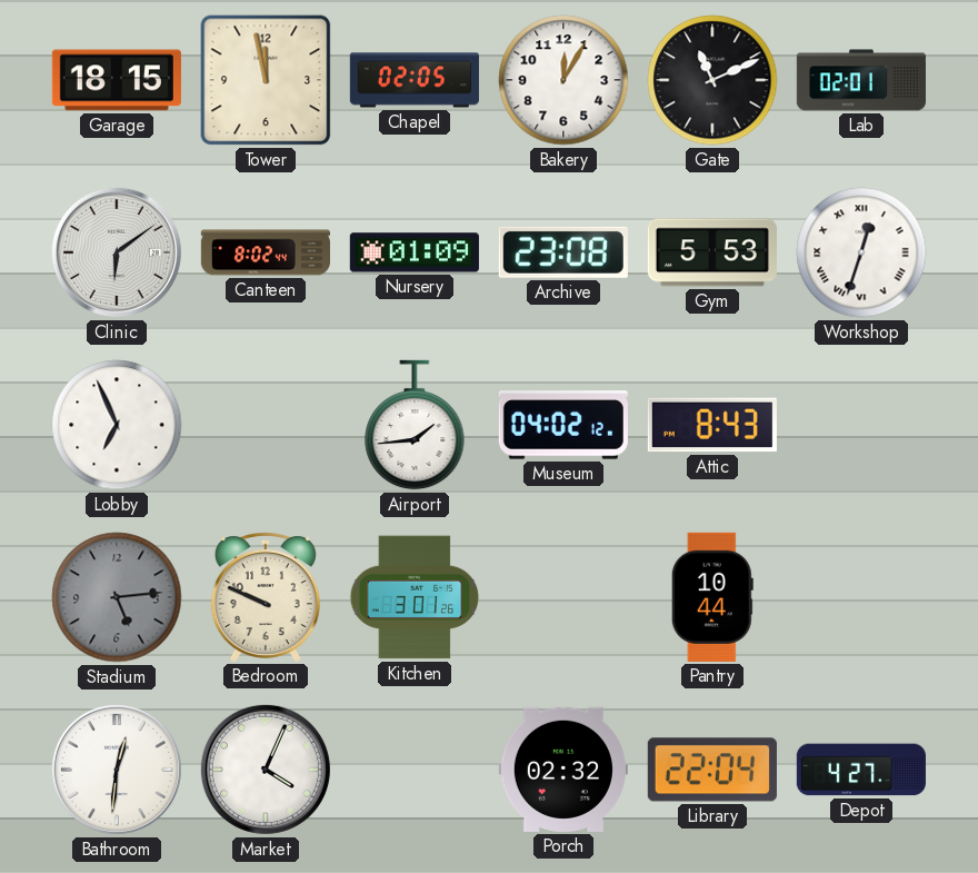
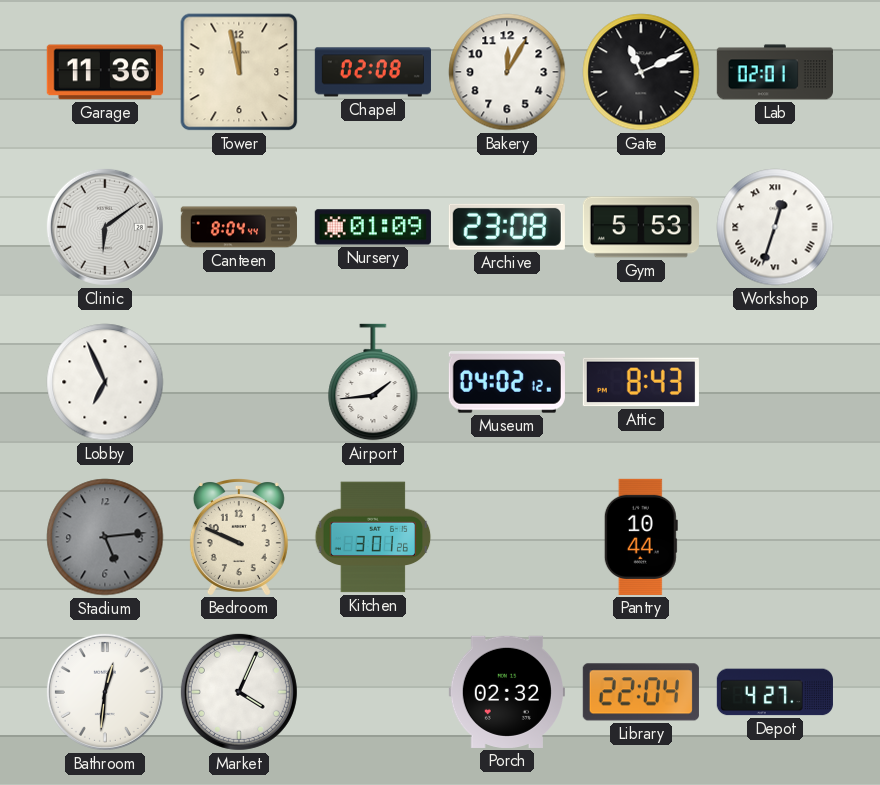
Garage: 18:15 -> 11:36 (105, 72)
Chapel: 02:05 -> 02:08 (373, 72)
Canteen: 8:02 -> 8:04 (239, 227)
